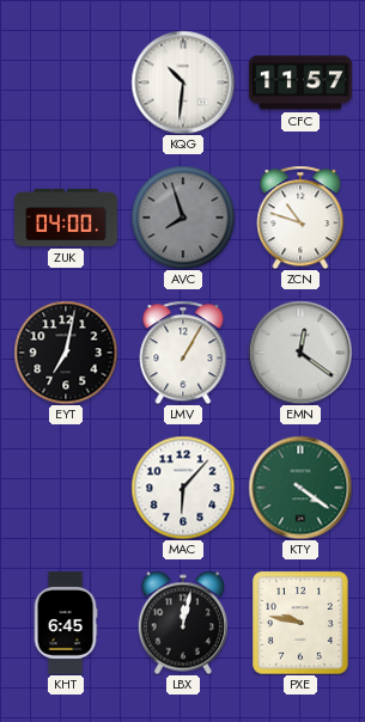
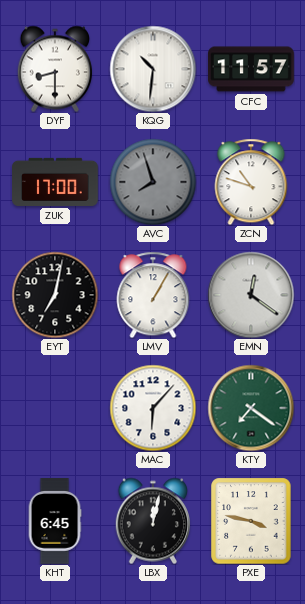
DYF: none -> 8:30 (54, 69)
ZUK: 04:00 -> 17:00 (55, 182)
KTY: 4:21 -> 7:21 (251, 408)
PXE: 9:47 -> 3:47 (251, 521)
